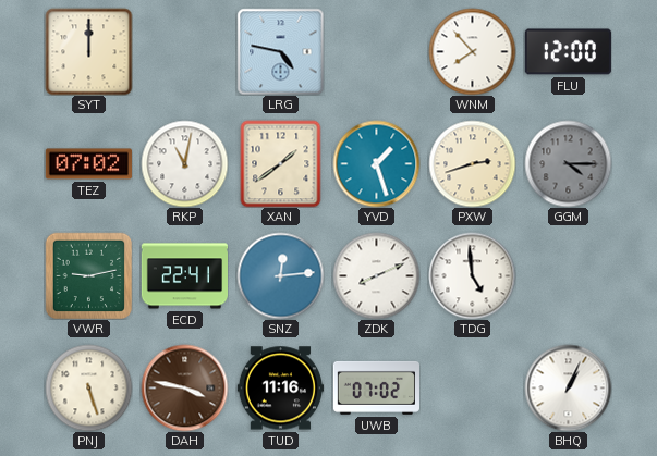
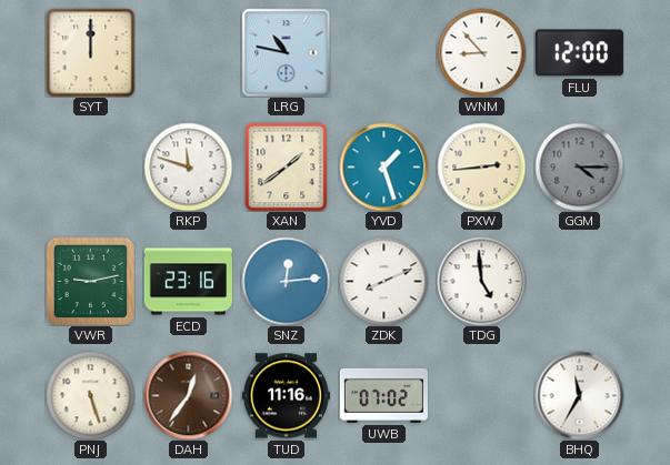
LRG: 4:47 -> 10:47 (286, 52)
WNM: 7:53 -> 8:53 (481, 52)
TEZ: 07:02 -> none (88, 164)
RKP: 11:02 -> 11:48 (188, 166)
PXW: 2:42 -> 2:44 (481, 166)
ECD: 22:41 -> 23:16 (188, 282)
DAH: 3:47 -> 12:36 (188, 395)
BHQ: 1:04 -> 11:35 (579, 395)
